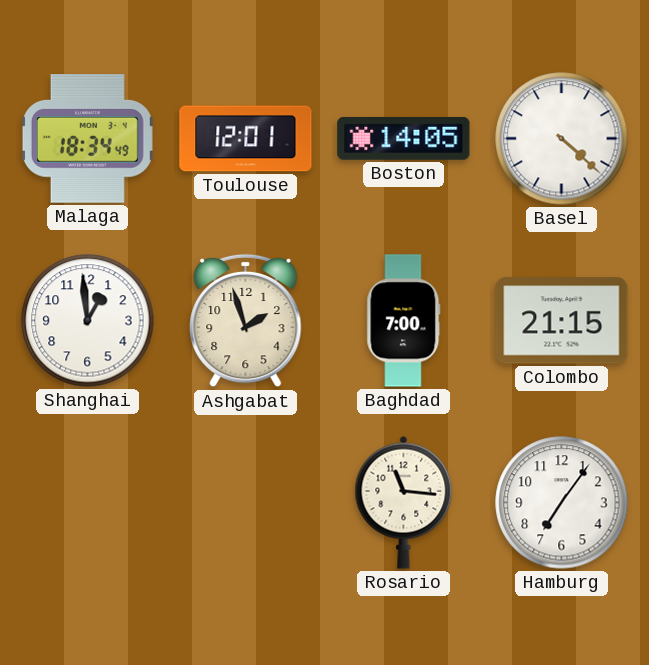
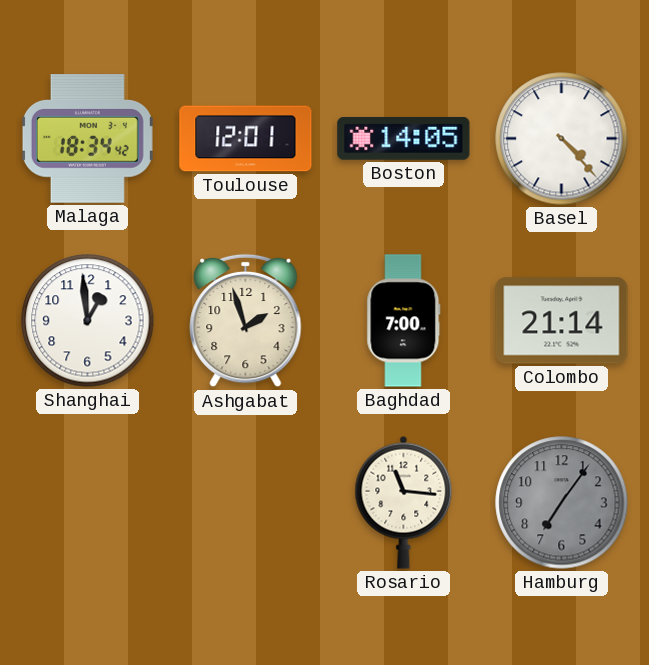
Malaga: 18:34:49 -> 18:34:42 (87, 139)
Basel: 4:22 -> 4:23 (562, 139)
Colombo: 21:15 -> 21:14 (562, 321)
Hamburg dial: white -> grey (562, 503)
